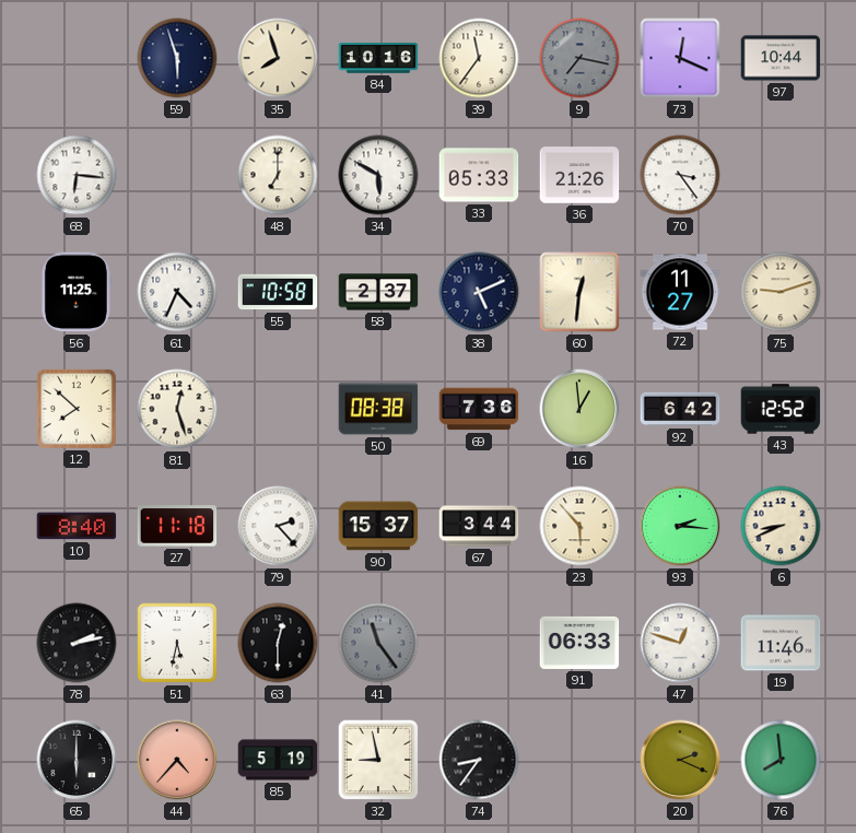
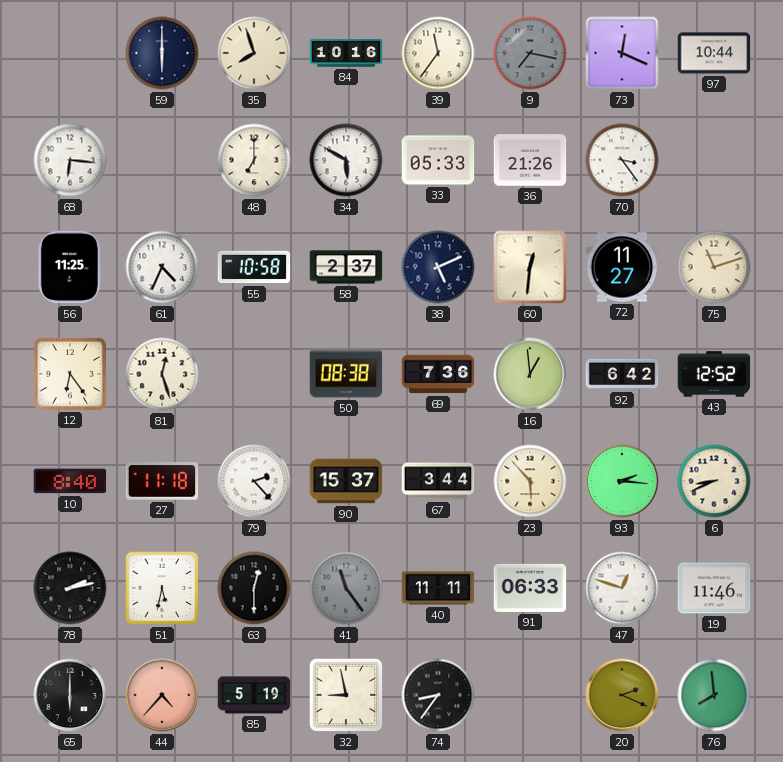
59: 5:57 -> 6:00 (162, 53)
75: 9:12 -> 11:12 (714, 267)
12: 7:52 -> 6:24 (70, 374)
40: none -> 11:11 (438, 588)
